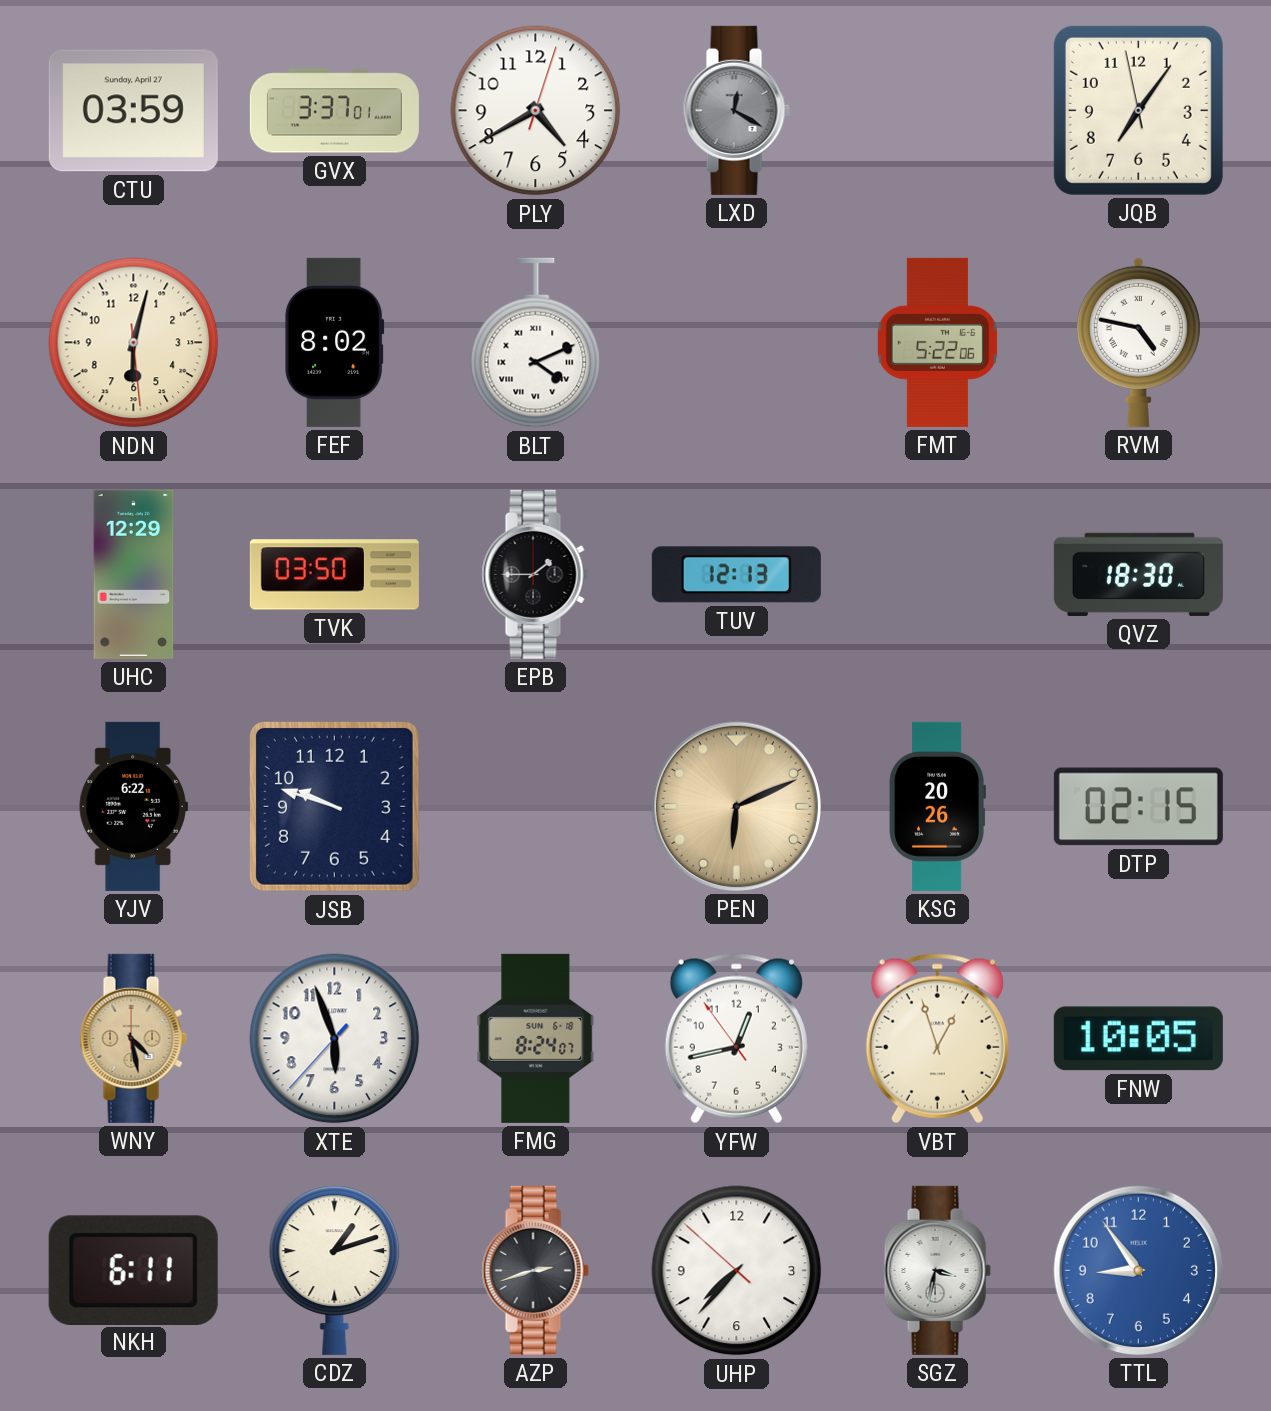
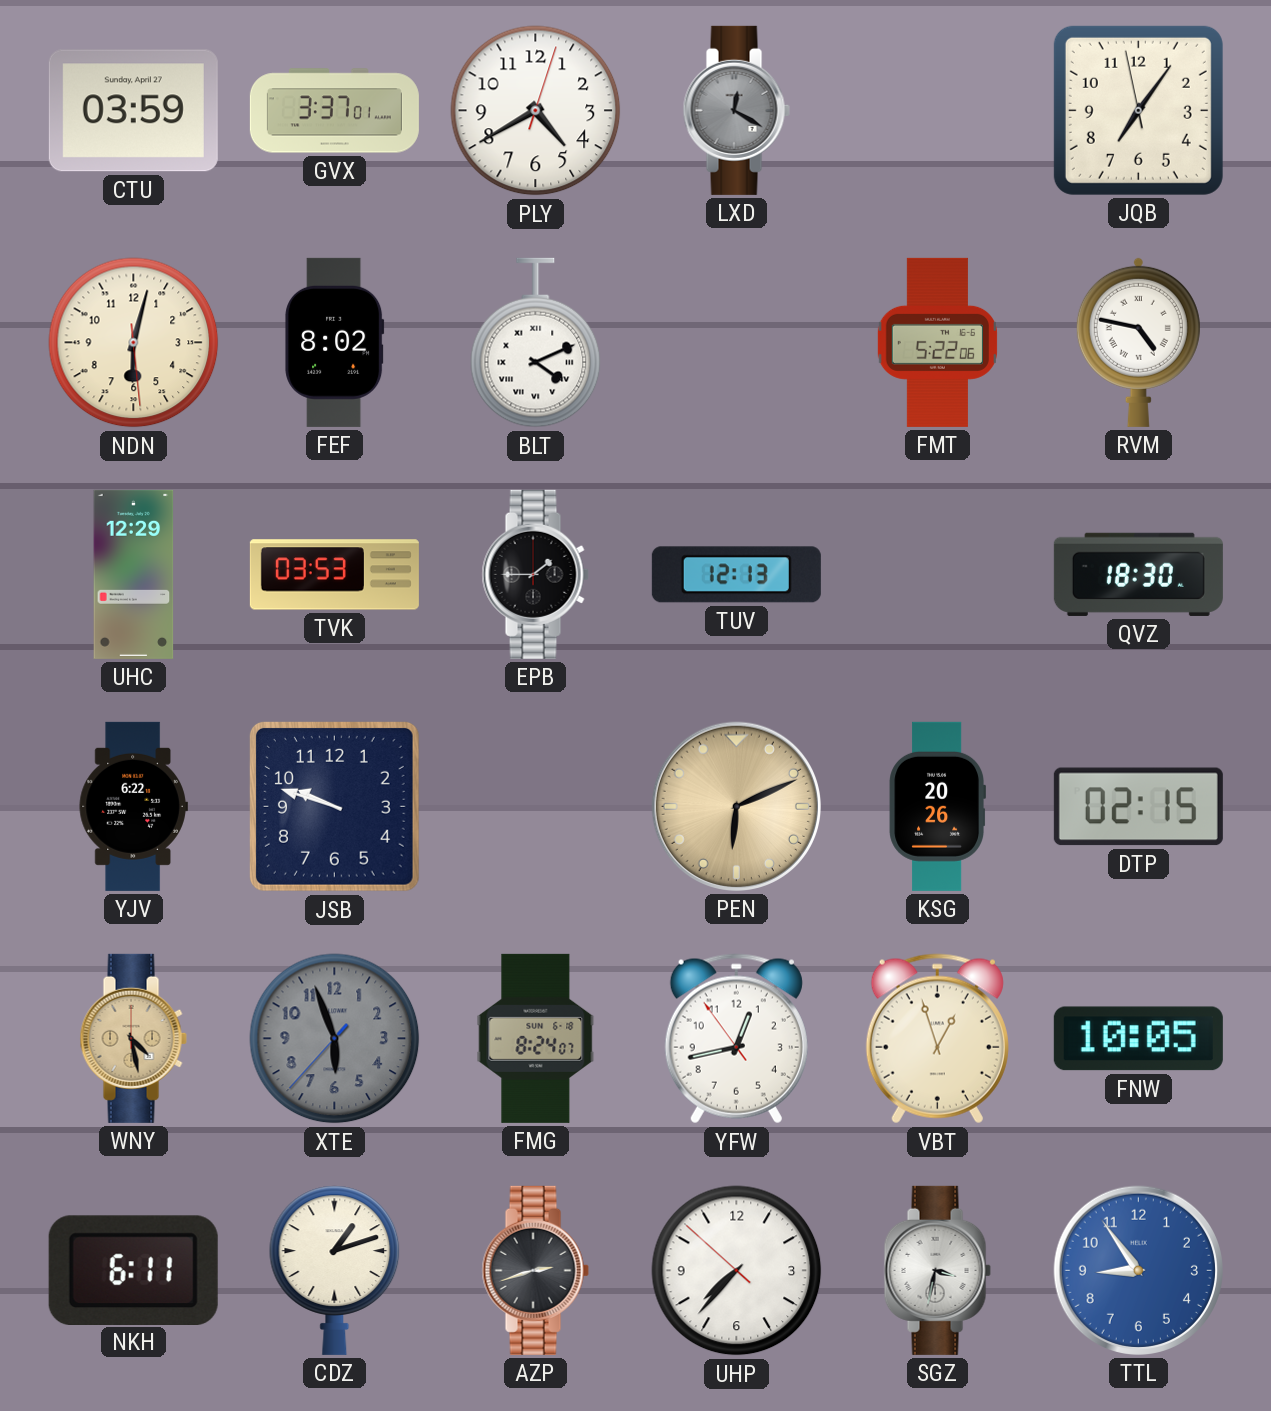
TVK: 03:50 -> 03:53 (334, 575)
XTE dial: white -> grey (335, 1039)
